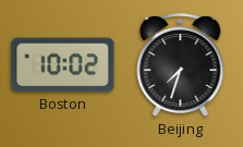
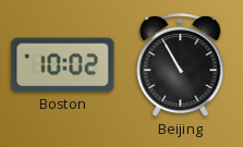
Beijing: 7:33 -> 10:55 (181, 65)
